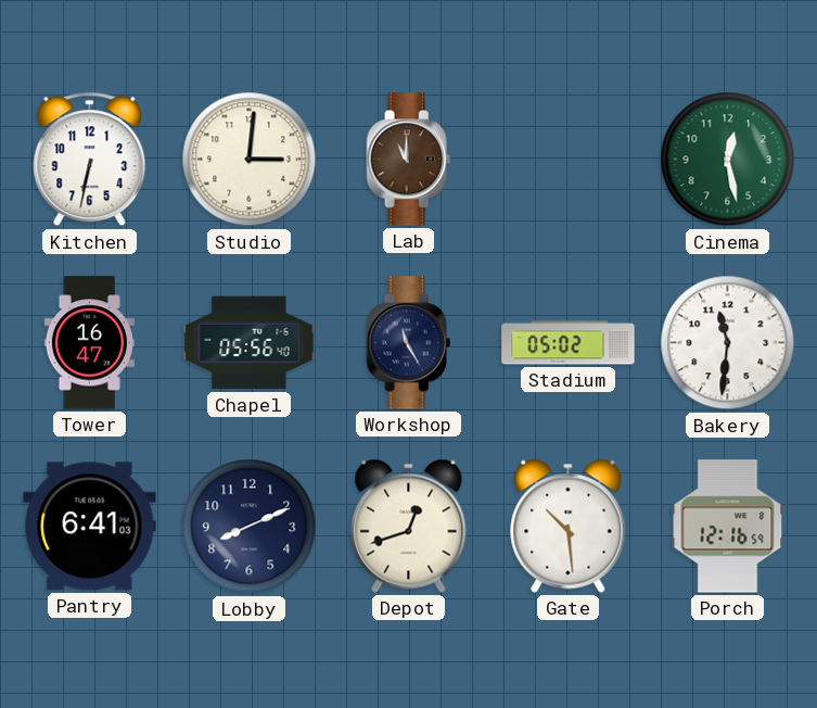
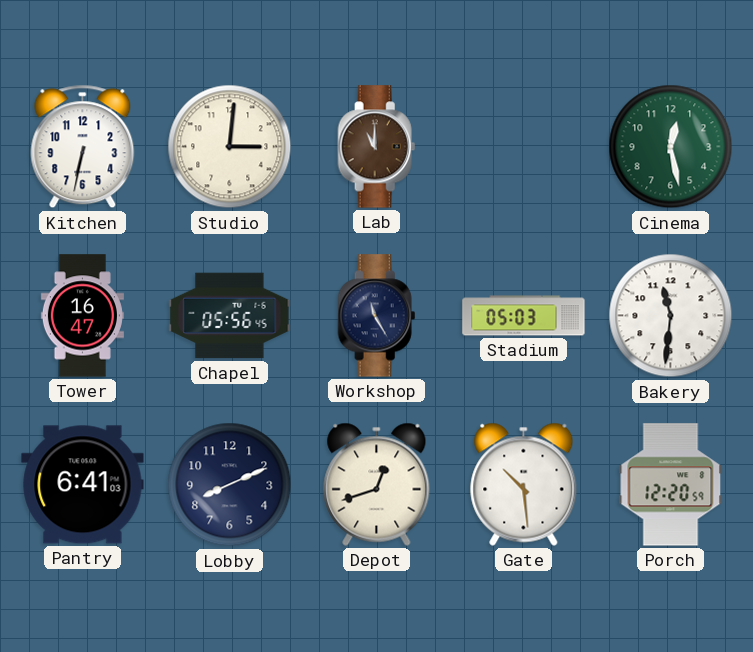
Chapel: 05:56:40 -> 05:56:45 (230, 316)
Stadium: 05:02 -> 05:03 (524, 316)
Porch: 12:16 -> 12:20 (671, 485)
